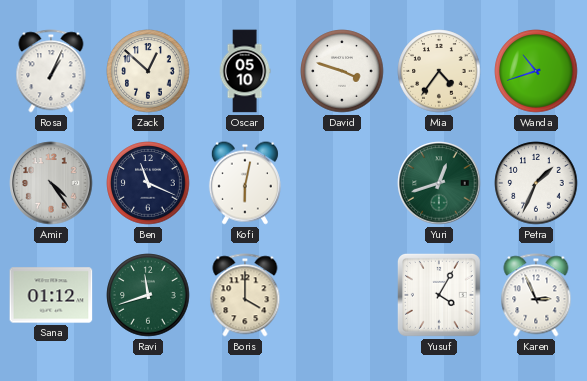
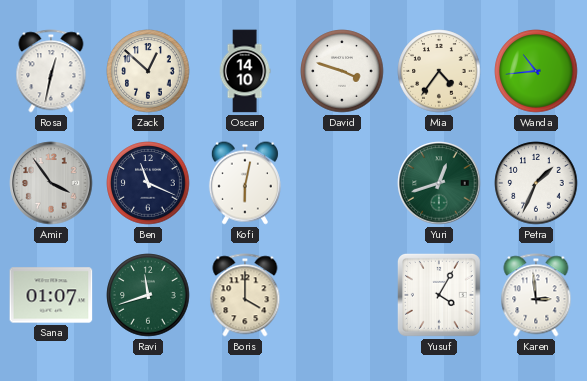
Rosa: 1:04 -> 12:32 (51, 71)
Oscar: 05:10 -> 14:10 (245, 71)
Wanda: 10:42 -> 10:44 (536, 71)
Amir: 4:24 -> 3:54 (51, 183)
Sana: 01:12 -> 01:07 (51, 295)
Karen: 2:56 -> 2:59 (536, 295)
